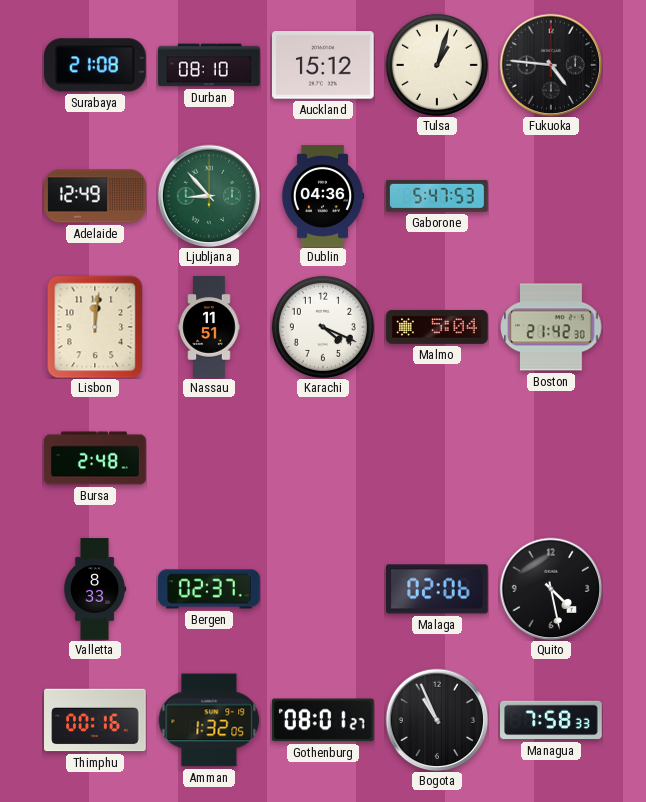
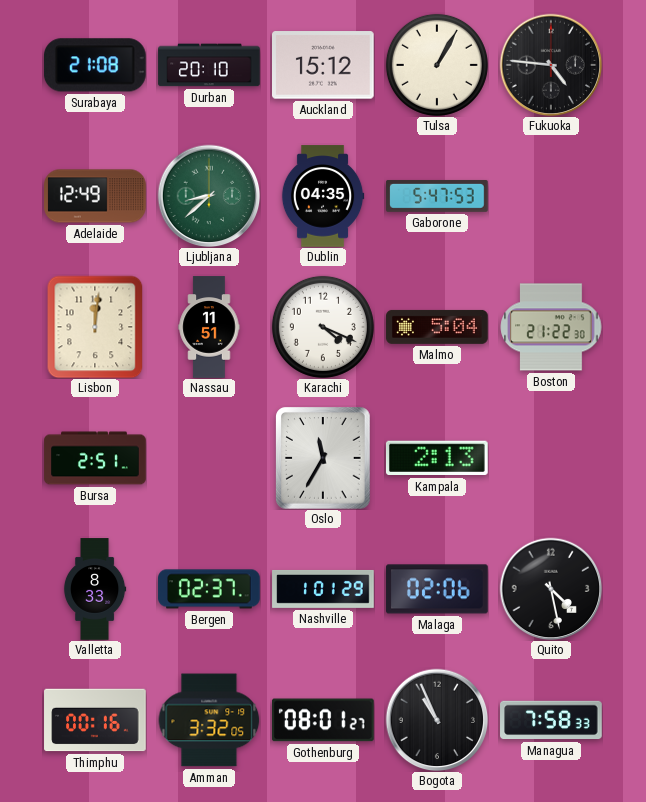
Durban: 08:10 -> 20:10 (209, 65)
Tulsa: 1:03 -> 1:05 (437, 65)
Ljubljana: 8:53 -> 8:38 (209, 196)
Dublin: 04:36 -> 04:35 (323, 196)
Boston: 21:42 -> 21:22 (551, 327)
Bursa: 2:48 -> 2:51 (95, 458)
Oslo: none -> 11:35 (324, 459)
Kampala: none -> 2:13 (437, 458)
Nashville: none -> 1:01 (323, 589)
Amman: 1:32 -> 3:32 (209, 720)
